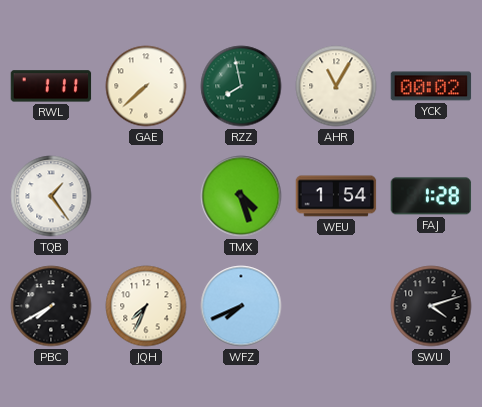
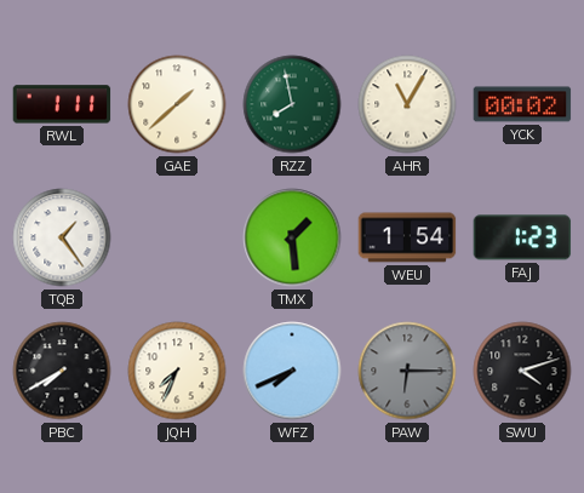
GAE: 7:38 -> 1:38 (177, 104)
TMX: 4:27 -> 1:29 (292, 237)
FAJ: 1:28 -> 1:23 (522, 237)
PAW: none -> 6:15 (407, 371)
